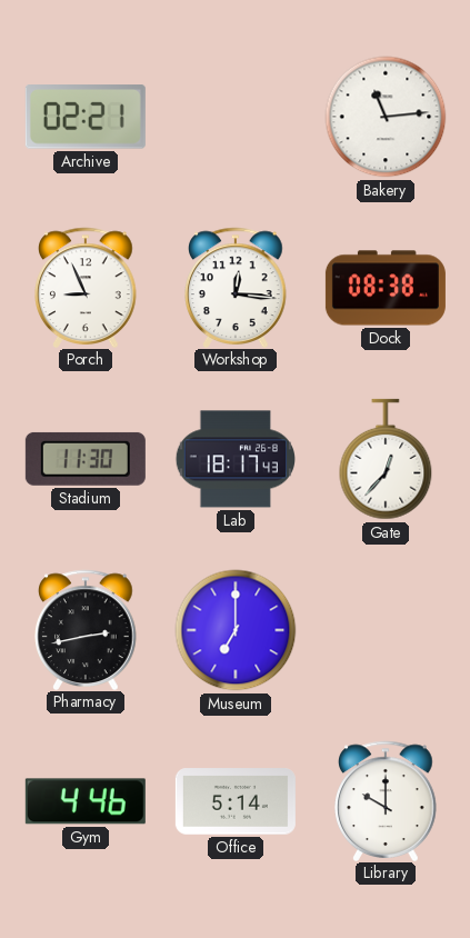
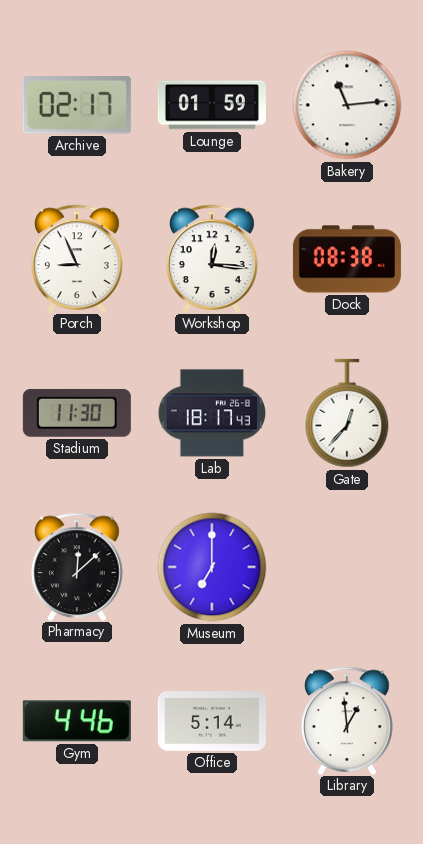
Archive: 02:21 -> 02:17 (77, 105)
Lounge: none -> 01:59 (212, 105)
Pharmacy: 2:43 -> 12:08 (77, 566)
Library: 10:00 -> 12:59 (347, 720)
